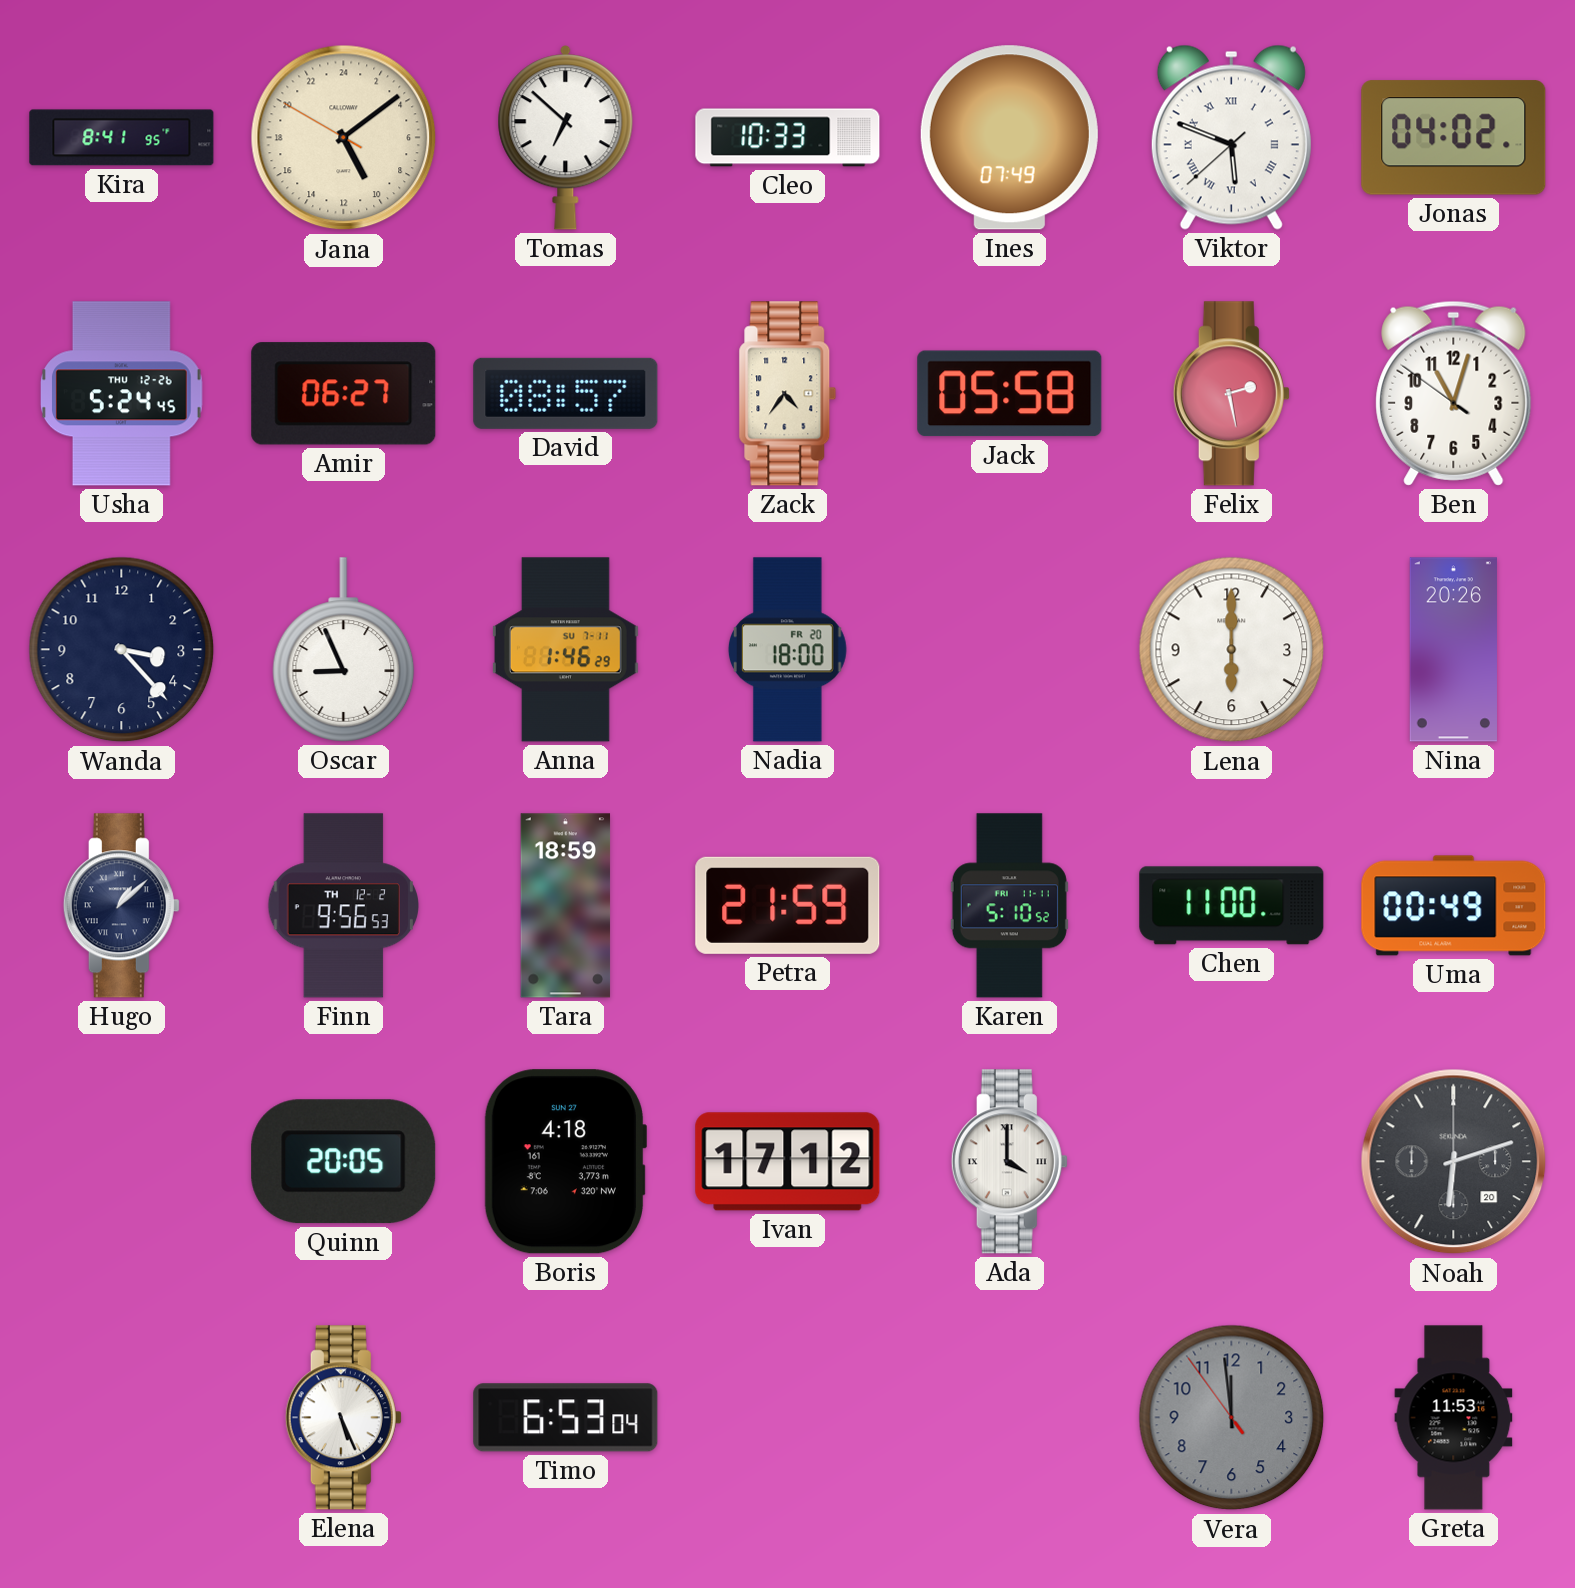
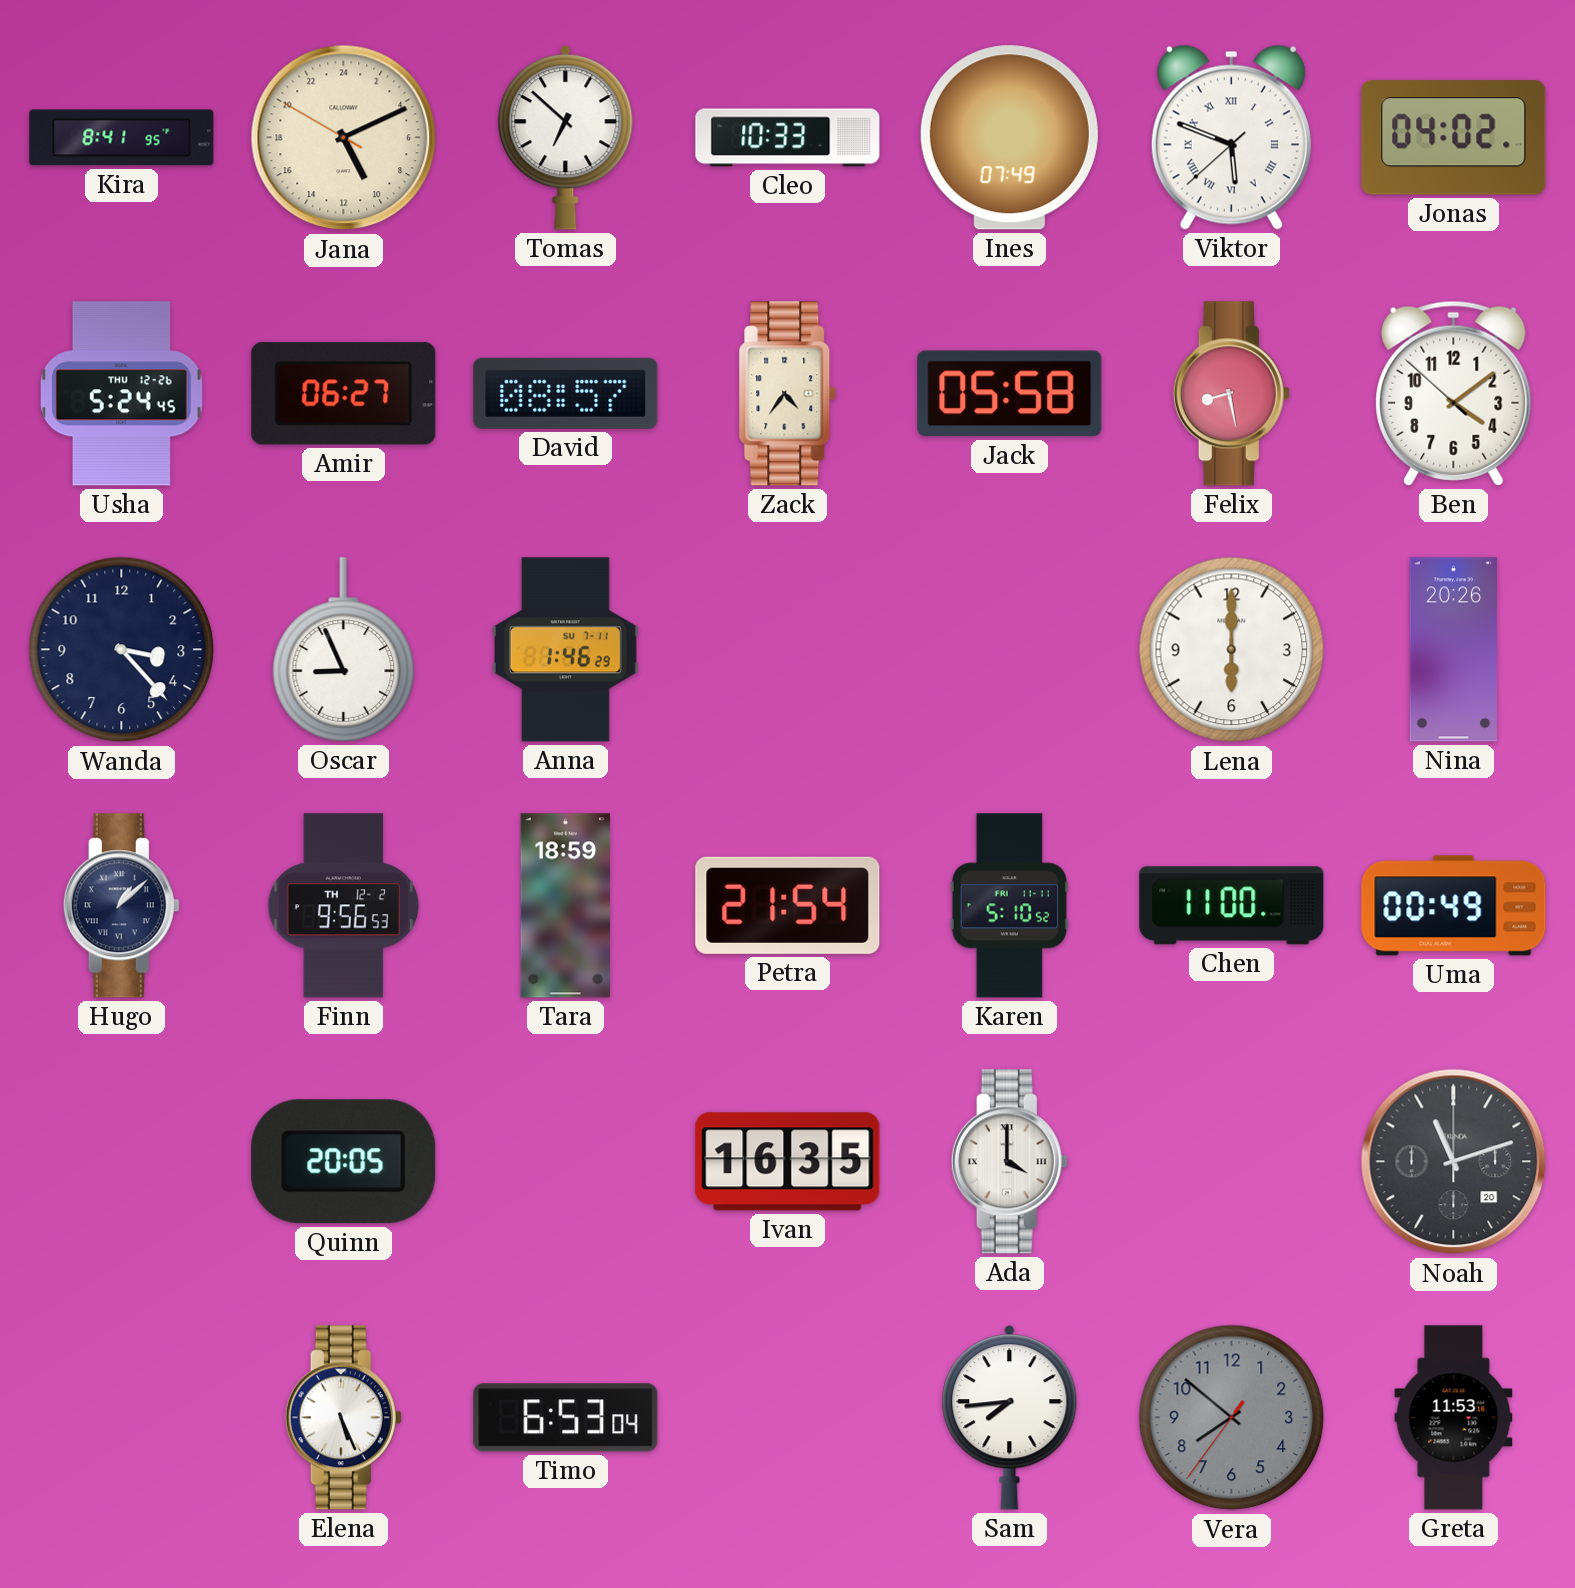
Jana: 10:08 -> 10:10 (344, 138)
Felix: 2:28 -> 8:28 (1231, 394)
Ben: 11:02 -> 4:08 (1454, 393)
Nadia: 18:00 -> none (787, 650)
Petra: 21:59 -> 21:54 (788, 905)
Boris: 4:18 -> none (565, 1162)
Ivan: 17:12 -> 16:35 (788, 1162)
Noah: 6:12 -> 11:12 (1454, 1162)
Sam: none -> 7:44 (1010, 1418)
Vera: 11:58 -> 7:51 (1232, 1418)
